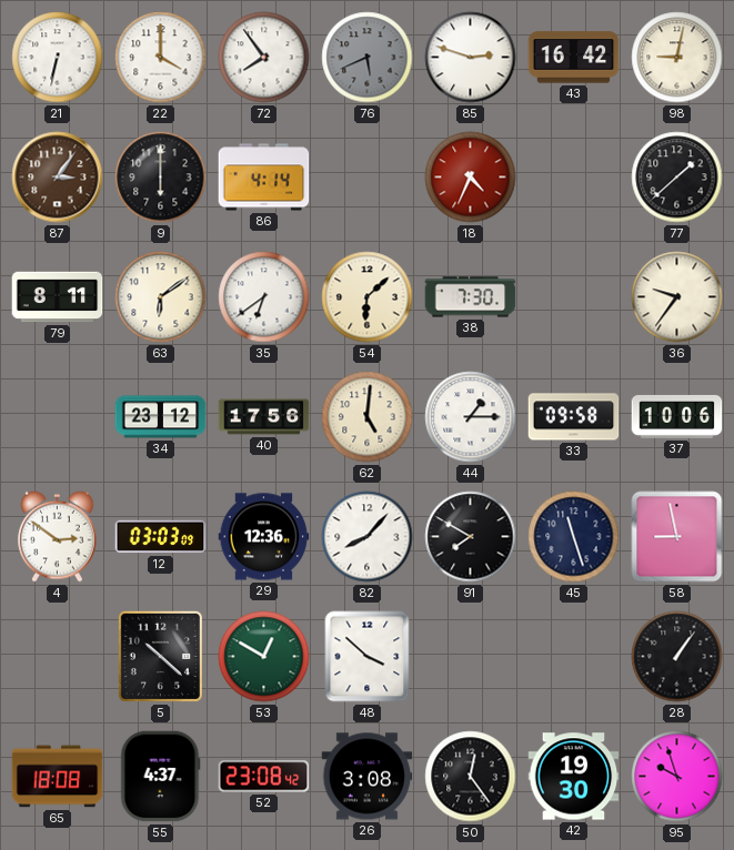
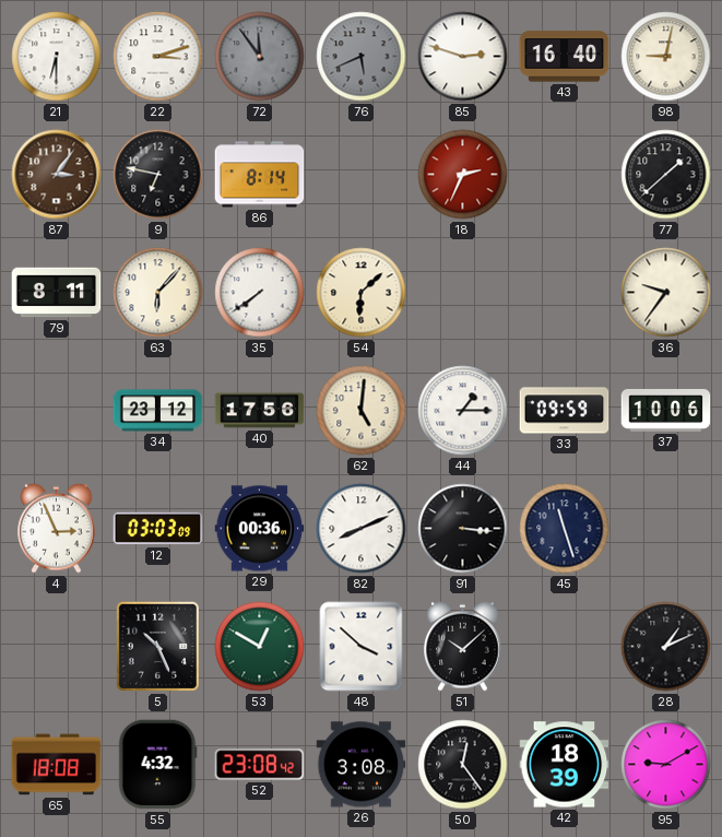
21: 6:32 -> 6:30 (57, 57)
22: 4:00 -> 3:12 (158, 57)
72: 7:54 -> 11:54 (260, 57)
72 dial: white -> grey (260, 57)
43: 16:42 -> 16:40 (565, 57)
9: 6:00 -> 6:47 (158, 175)
86: 4:14 -> 8:14 (260, 175)
18: 4:34 -> 2:34 (463, 175)
63: 6:09 -> 6:07 (158, 293)
35: 6:39 -> 7:39 (260, 293)
38: 7:30 -> none (471, 297)
33: 09:58 -> 09:59 (565, 411)
4: 2:51 -> 2:56 (57, 528)
29: 12:36 -> 00:36 (260, 529)
82: 8:07 -> 8:11 (362, 529)
91: 7:50 -> 3:16 (463, 529)
58: 8:58 -> none (677, 537)
5: 10:22 -> 10:26 (157, 646)
51: none -> 10:08 (463, 646)
28: 1:06 -> 1:11 (666, 647)
55: 4:37 -> 4:32 (158, 765)
42: 19:30 -> 18:39 (565, 765)
95: 9:57 -> 9:10 (666, 765)
